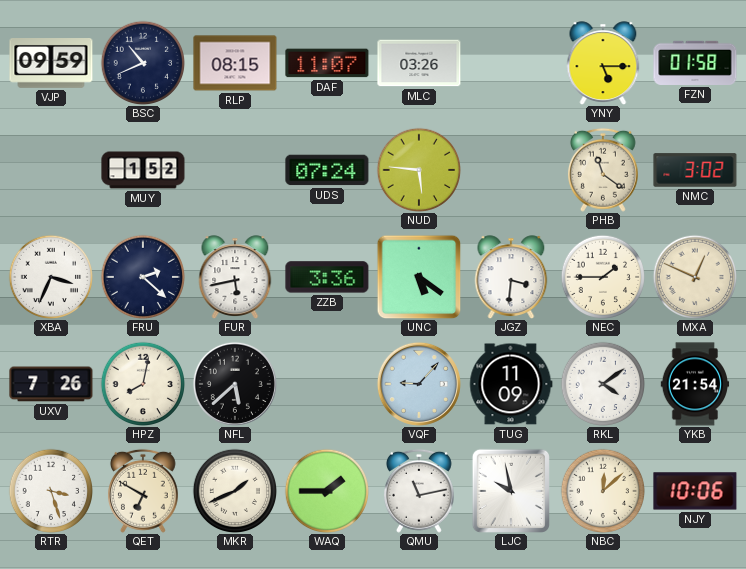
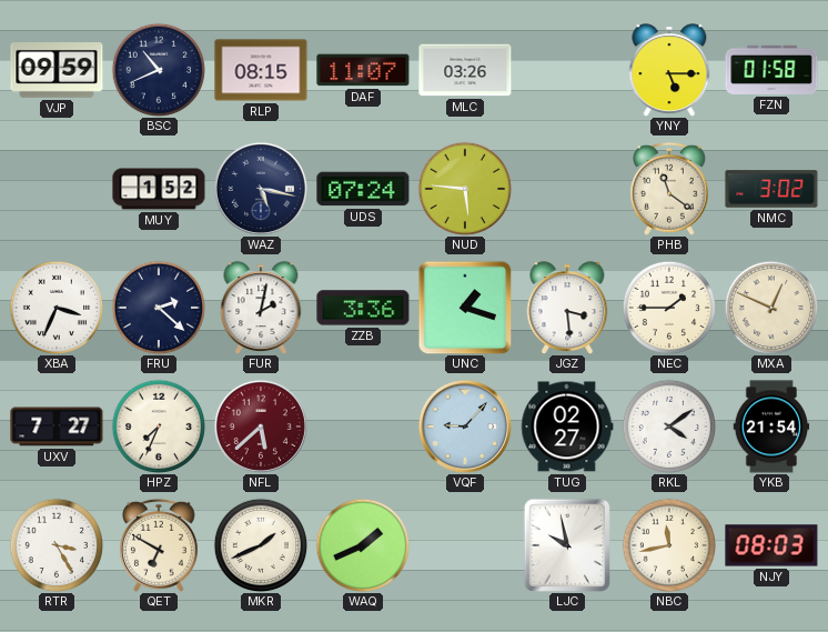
WAZ: none -> 5:17 (261, 189)
FUR: 5:43 -> 2:02 (261, 308)
UNC: 5:21 -> 1:18 (465, 308)
JGZ: 3:31 -> 3:29 (567, 308)
UXV: 7:26 -> 7:27 (57, 427)
HPZ: 8:02 -> 7:34 (158, 425)
NFL dial: black -> burgundy (261, 427)
TUG: 11:09 -> 02:27 (567, 427)
RTR: 3:27 -> 3:25 (55, 544)
WAQ: 1:45 -> 1:41 (362, 544)
QMU: 11:13 -> none (419, 491)
NBC: 12:08 -> 11:43 (668, 544)
NJY: 10:06 -> 08:03 (771, 545)
